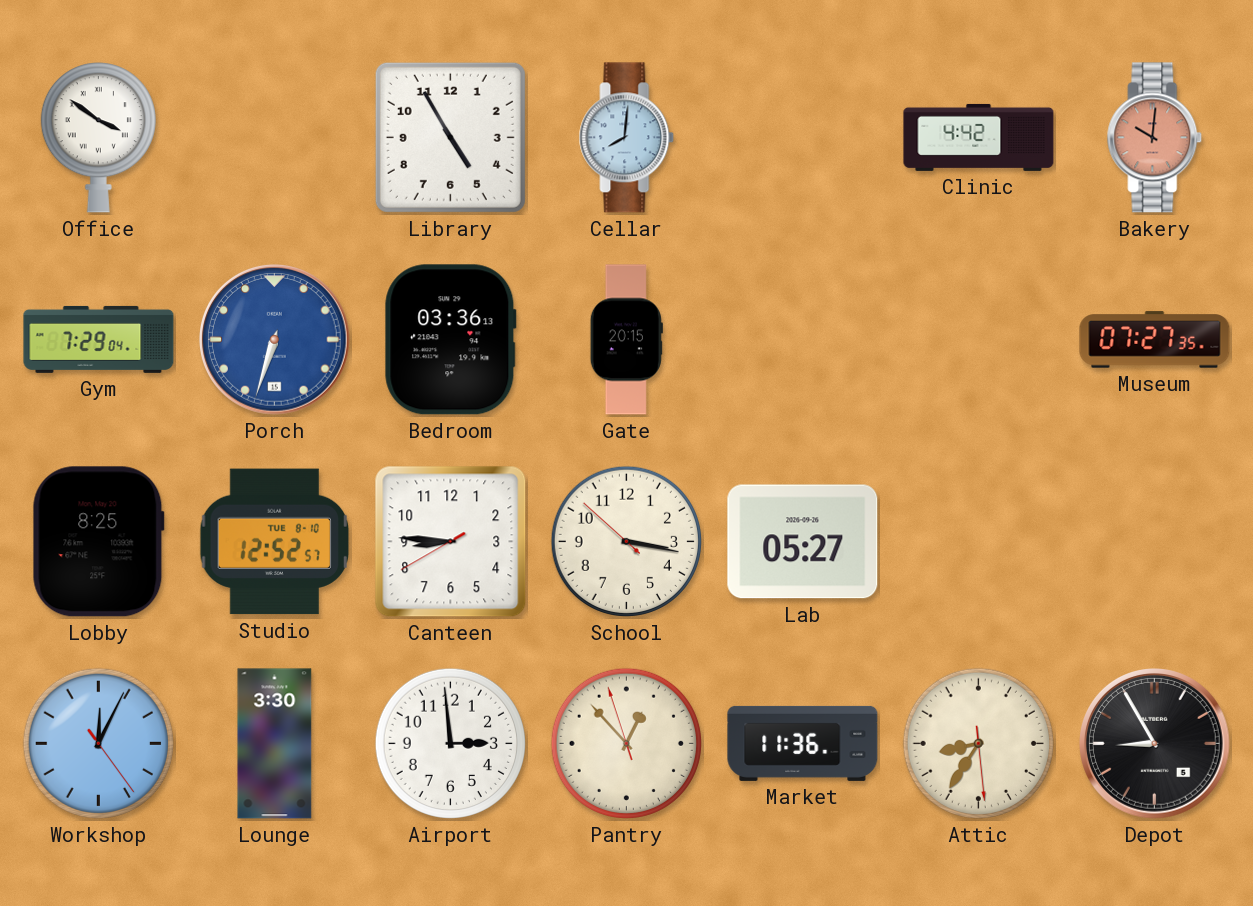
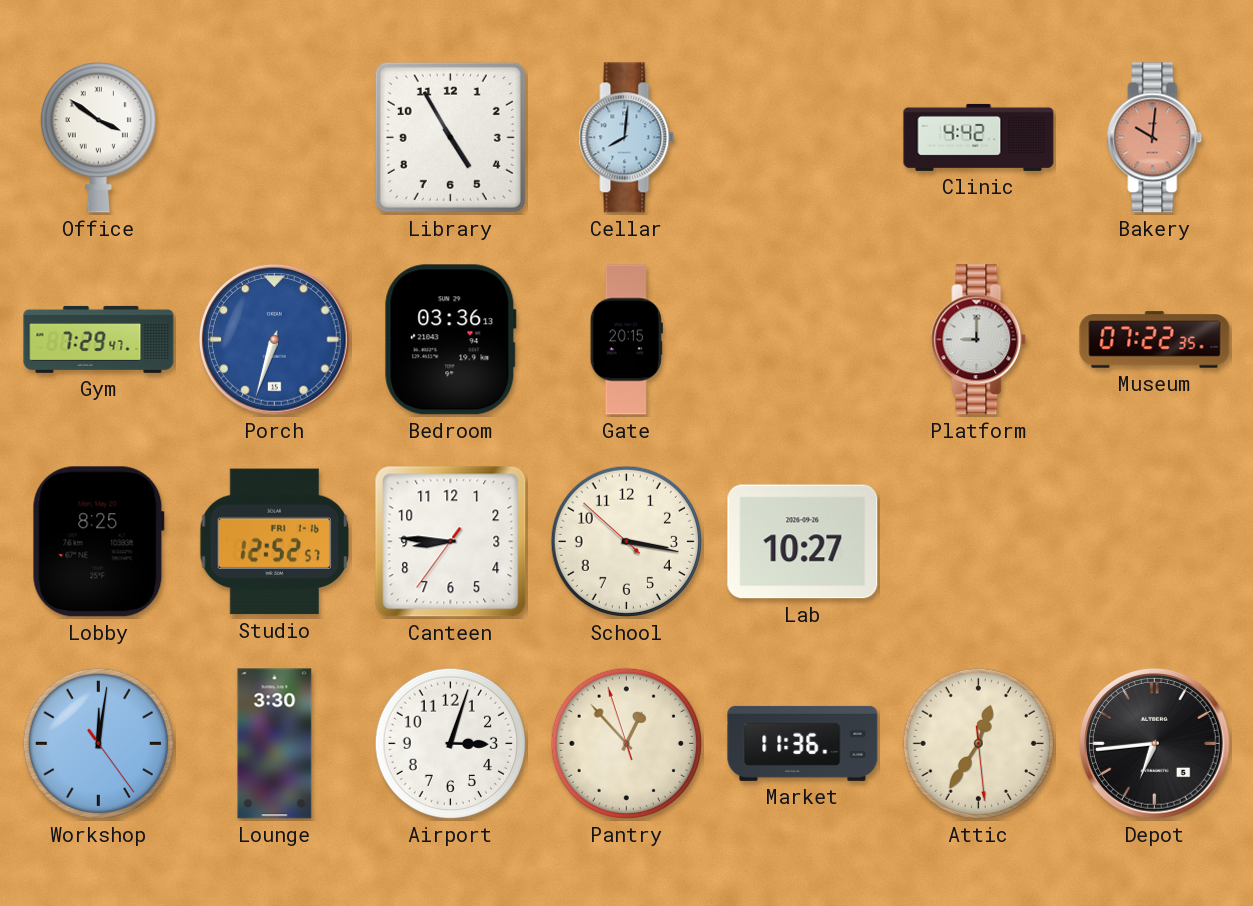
Gym: 7:29:04 -> 7:29:47 (99, 339)
Platform: none -> 9:00 (979, 340)
Museum: 07:27 -> 07:22 (1155, 340)
Studio date: TUE 8-10 -> FRI 1-16 (275, 542)
Canteen: 8:45:40 -> 8:45:36 (451, 542)
Lab: 05:27 -> 10:27 (803, 542)
Workshop: 12:04 -> 12:01 (98, 743)
Airport: 2:59 -> 3:03 (450, 743)
Attic: 8:35 -> 12:35 (978, 743)
Depot: 8:55 -> 6:44 (1155, 744)
